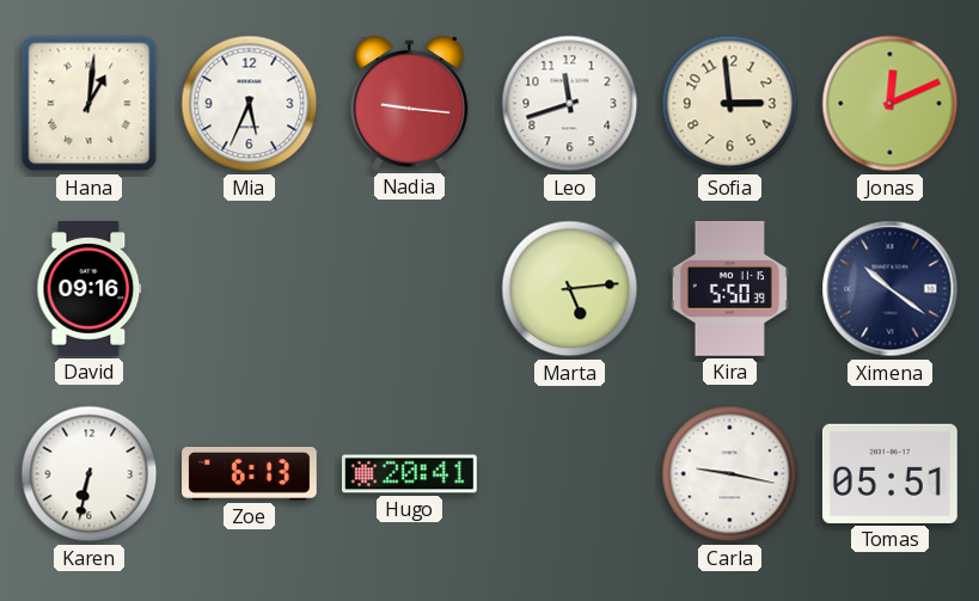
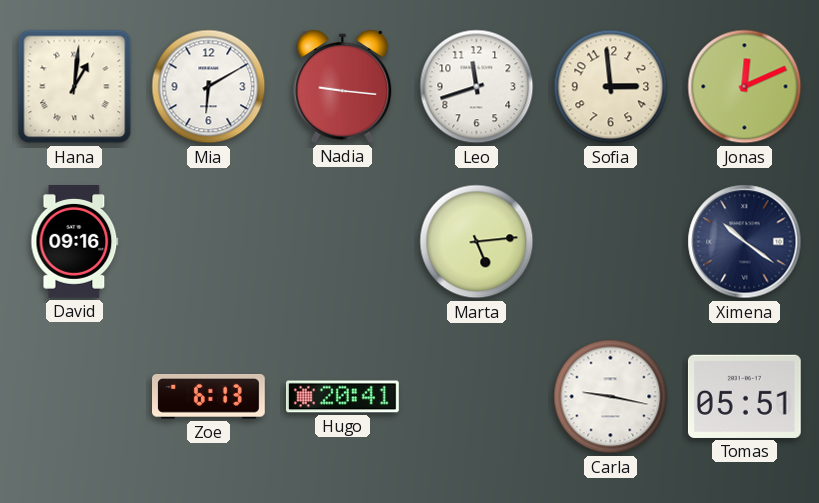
Mia: 5:34 -> 6:10 (209, 87)
Kira: 5:50 -> none (729, 289)
Karen: 6:32 -> none (90, 474)
